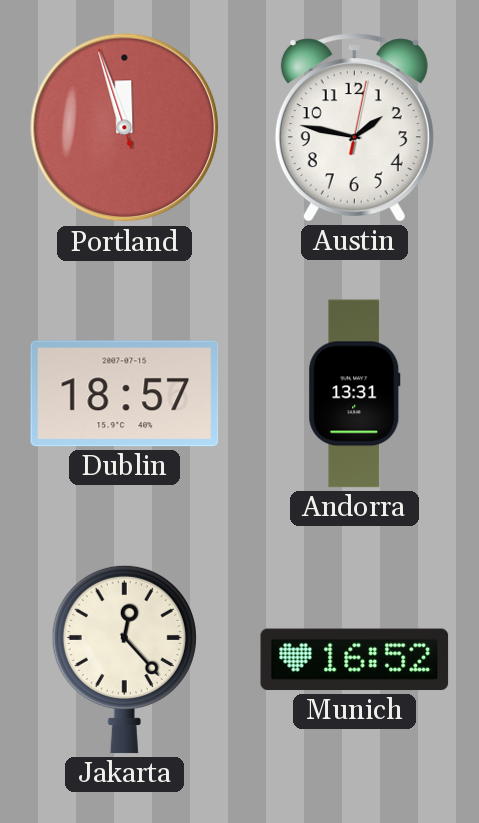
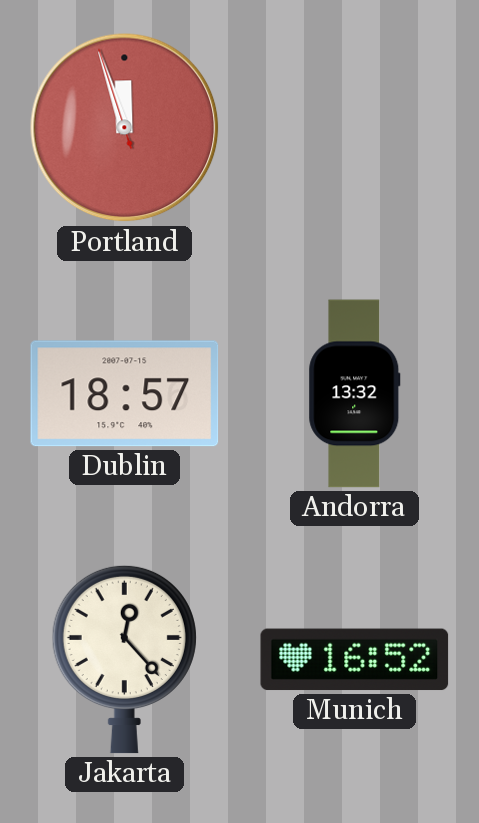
Austin: 1:47 -> none (354, 128)
Andorra: 13:31 -> 13:32 (355, 394)
